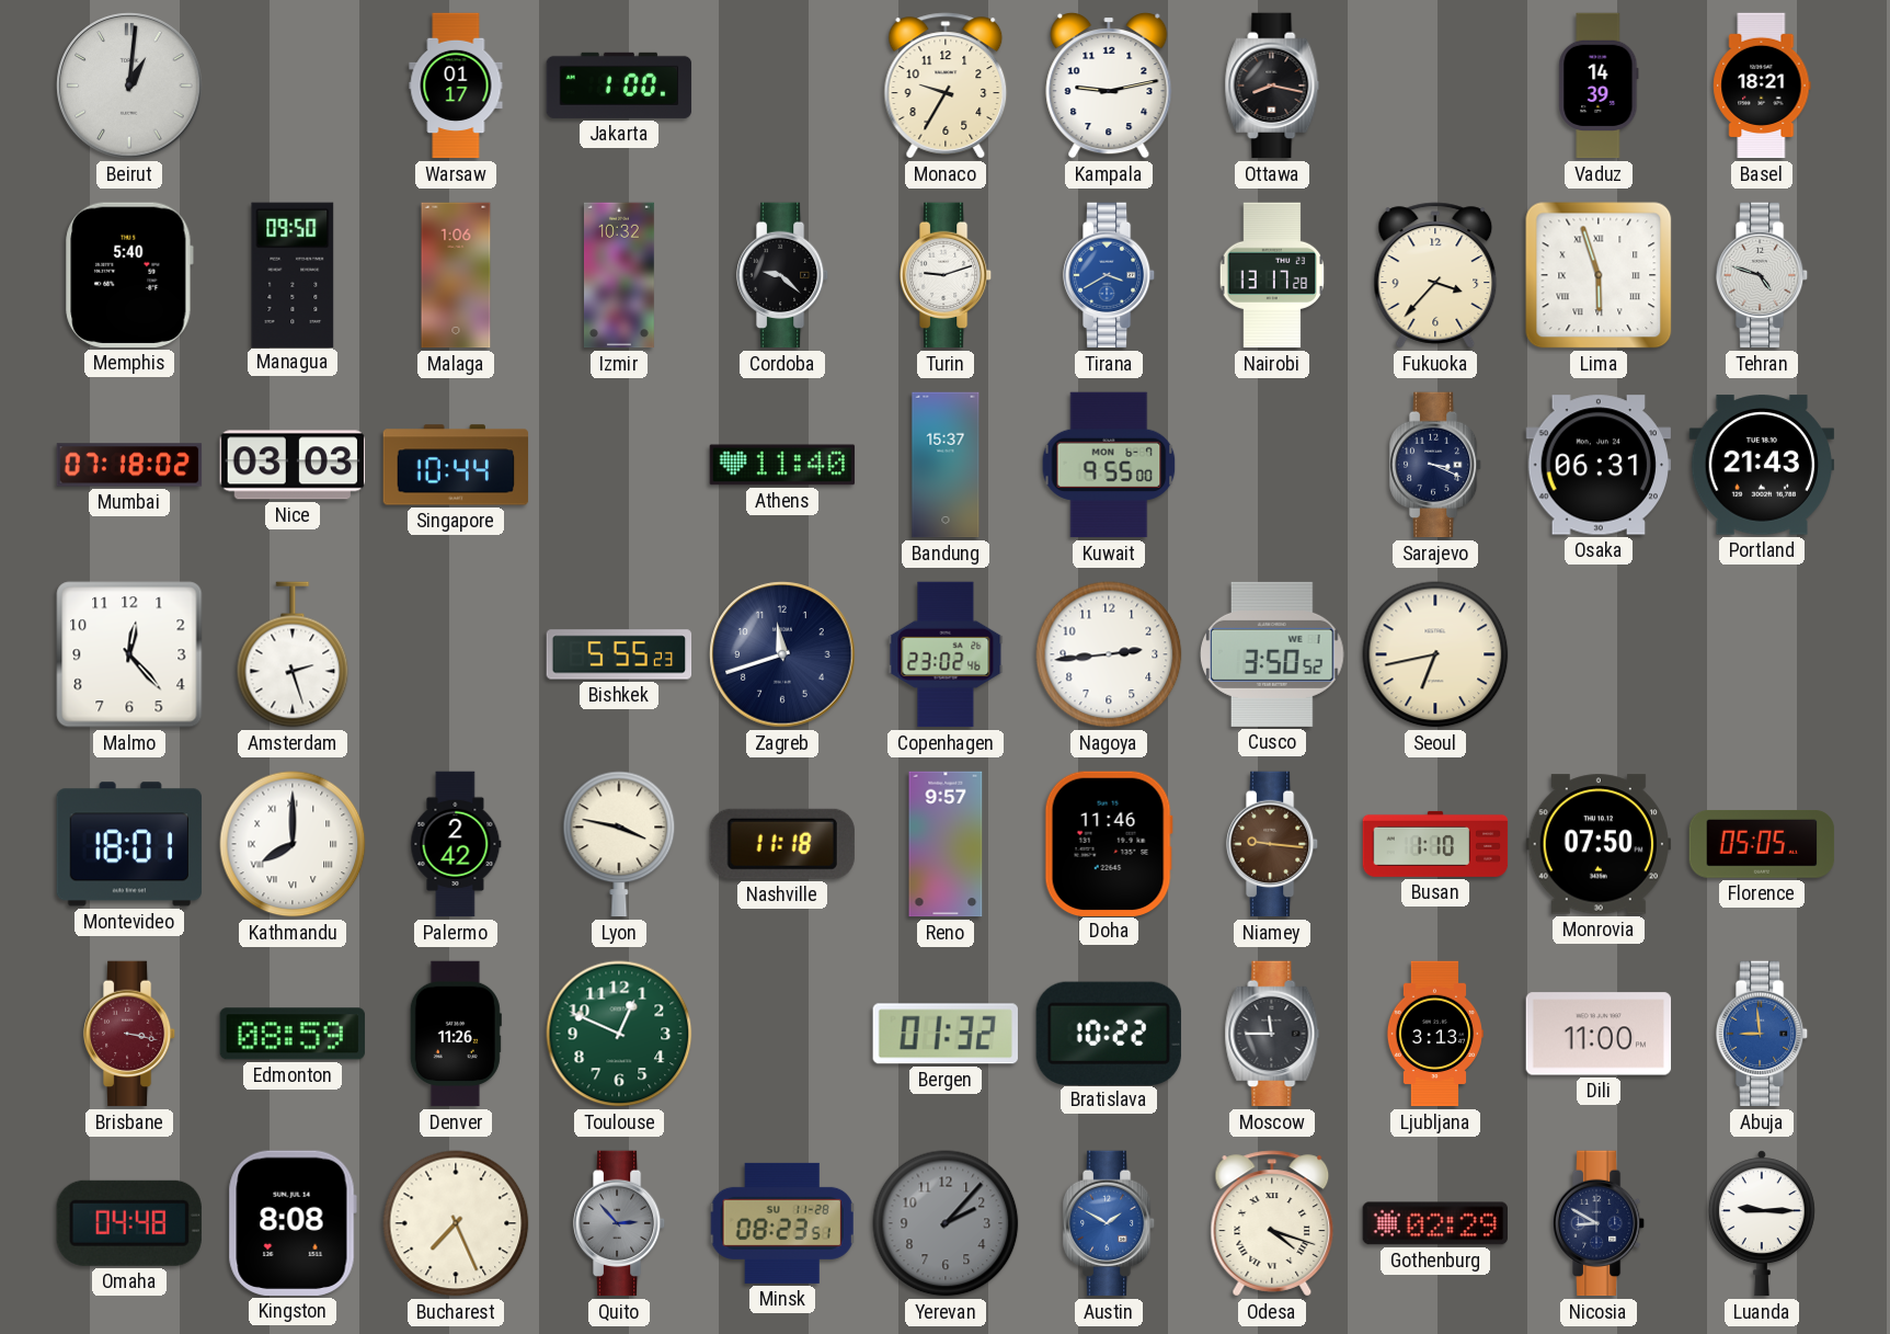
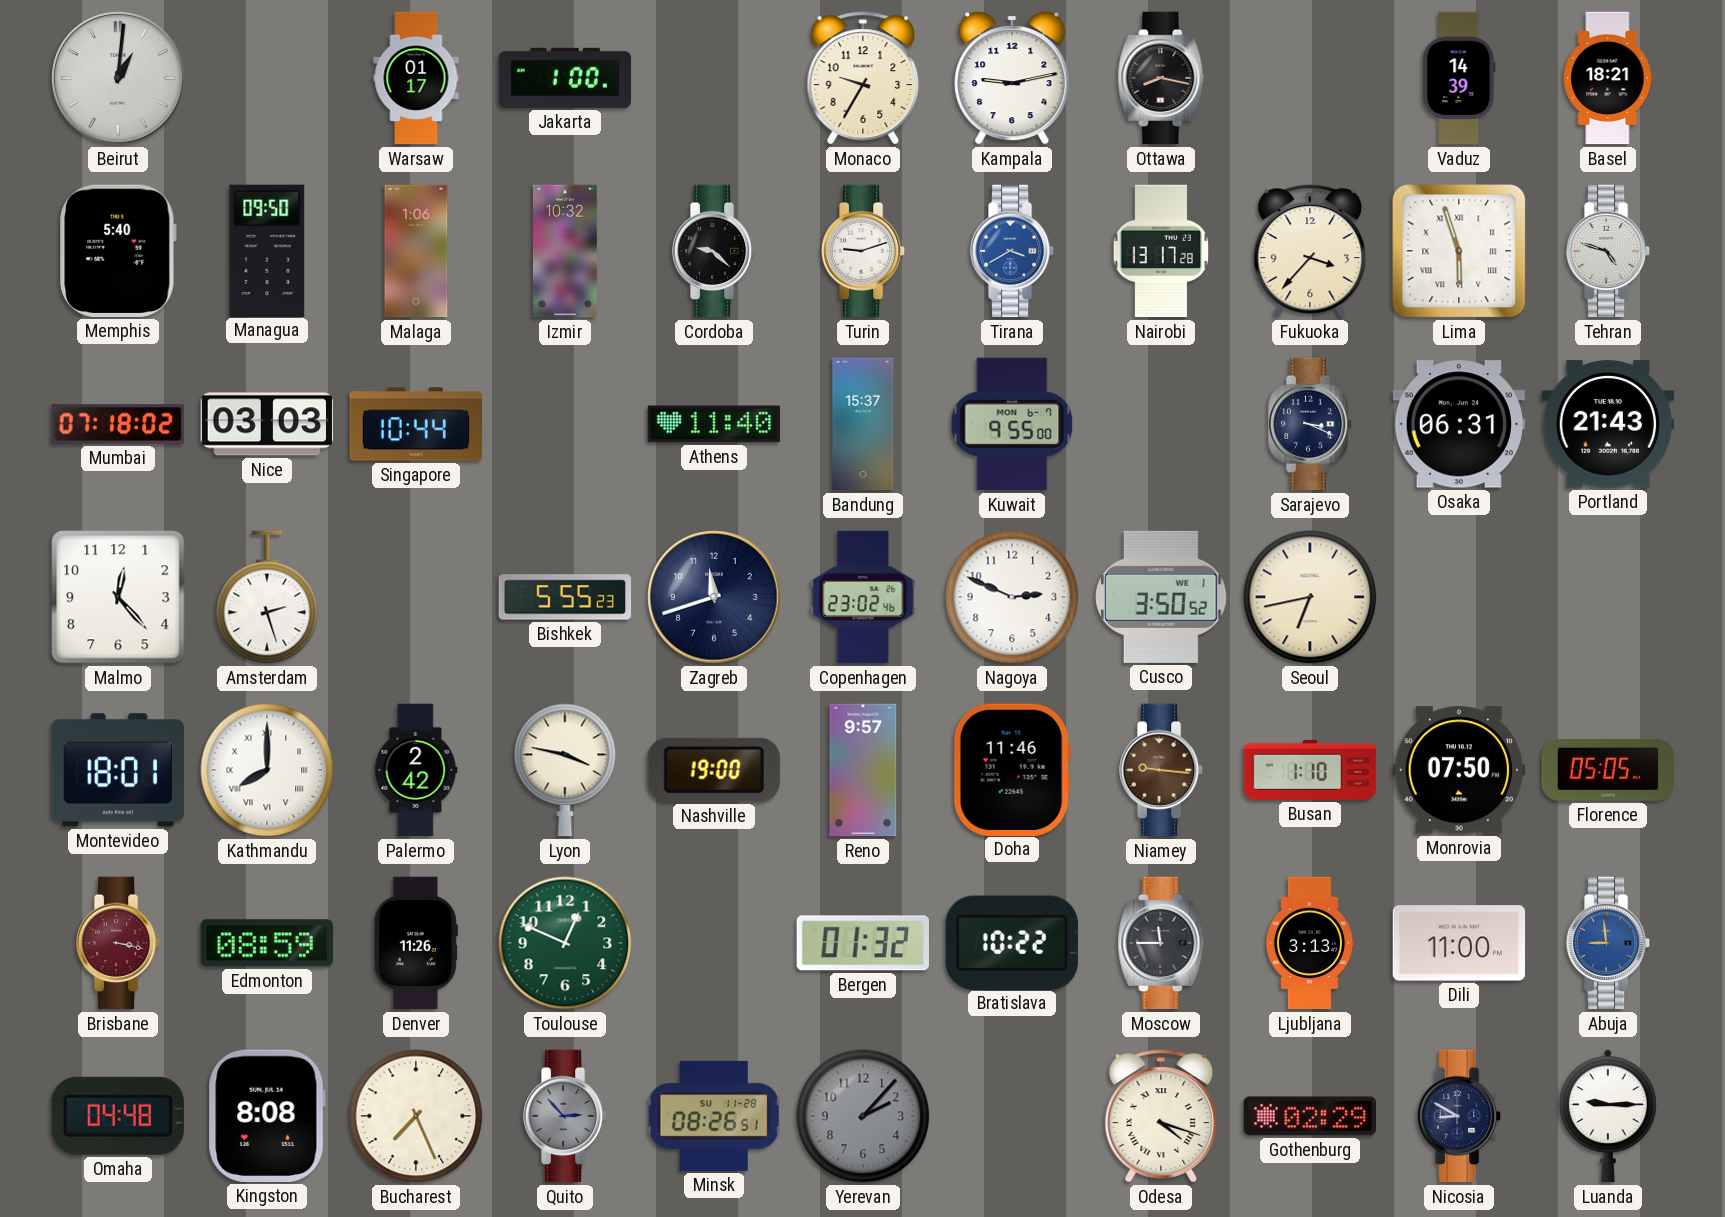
Nagoya: 2:44 -> 2:49 (1012, 597)
Nashville: 11:18 -> 19:00 (714, 770)
Minsk: 08:23 -> 08:26 (714, 1116)
Austin: 1:50 -> none (1109, 1223)
